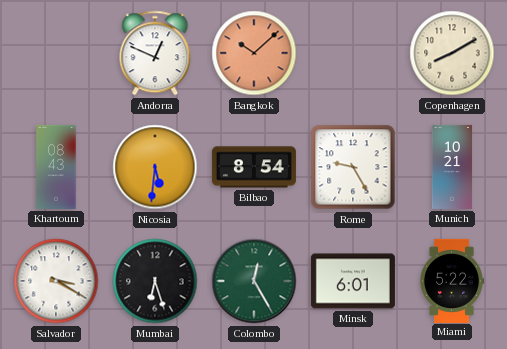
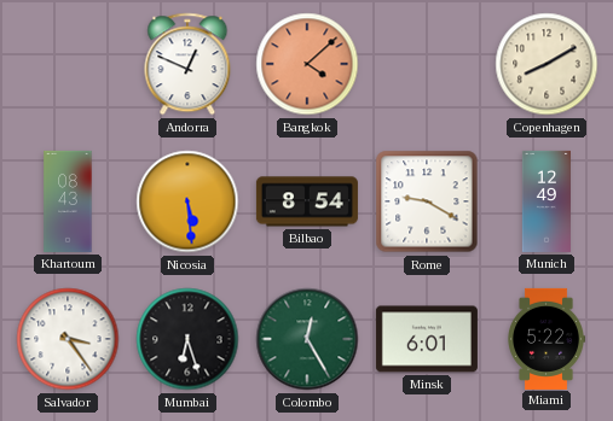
Bangkok: 10:08 -> 4:08 (307, 64)
Nicosia: 5:31 -> 5:29 (187, 201)
Rome: 9:25 -> 9:20 (427, 201)
Munich: 10:21 -> 12:49 (545, 201)
Salvador: 3:20 -> 3:24 (68, 339)
